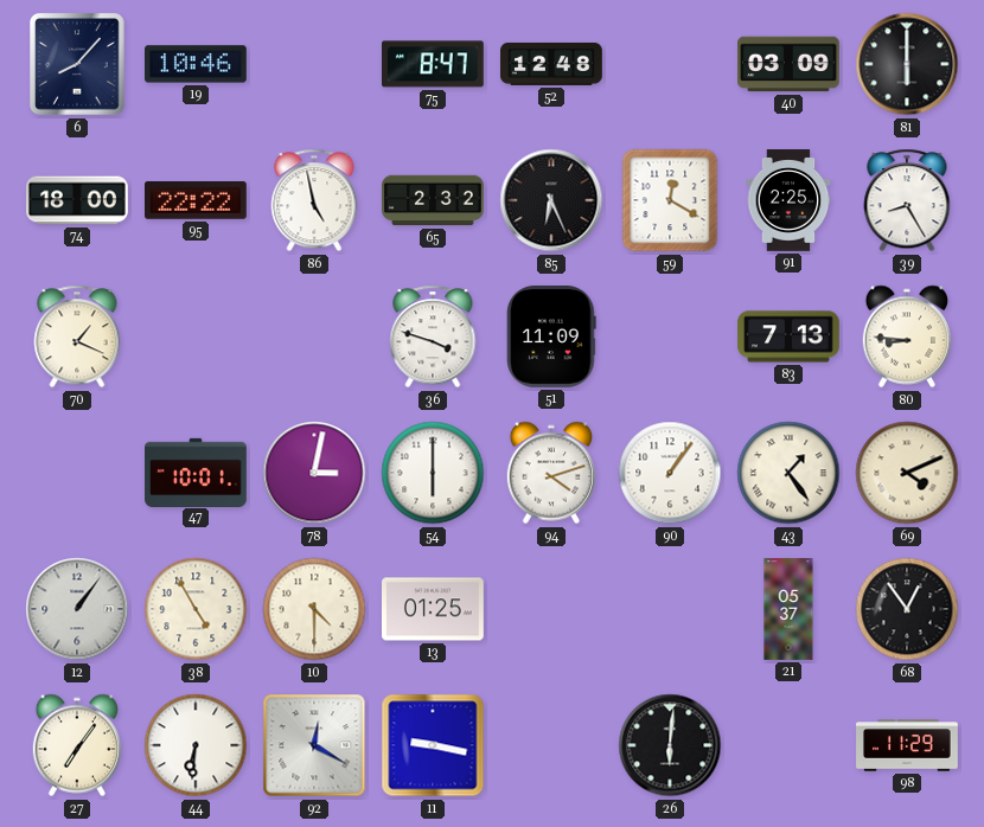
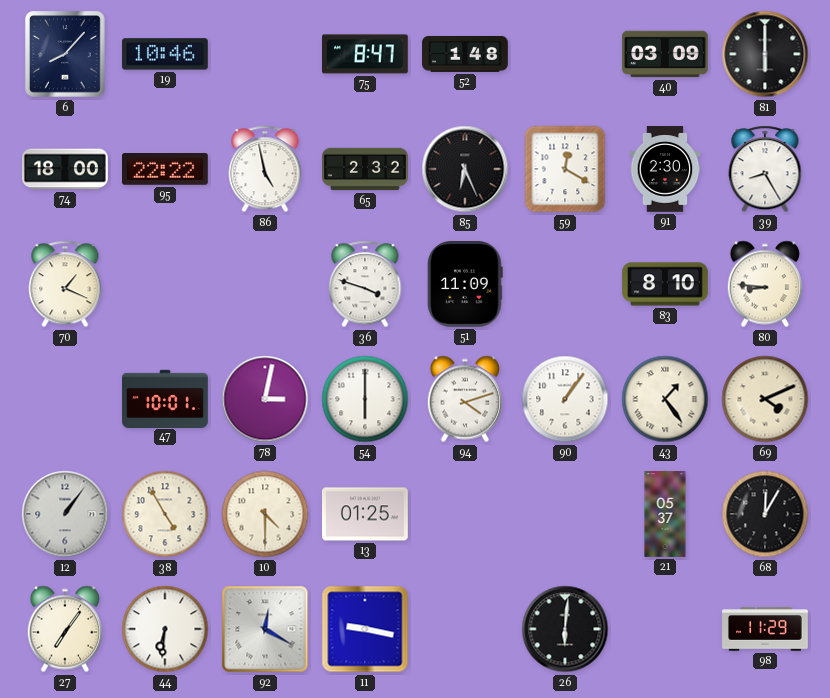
52: 12:48 -> 1:48 (465, 54)
91: 2:25 -> 2:30 (665, 169)
83: 7:13 -> 8:10 (665, 284)
68: 12:54 -> 12:05 (765, 514)
